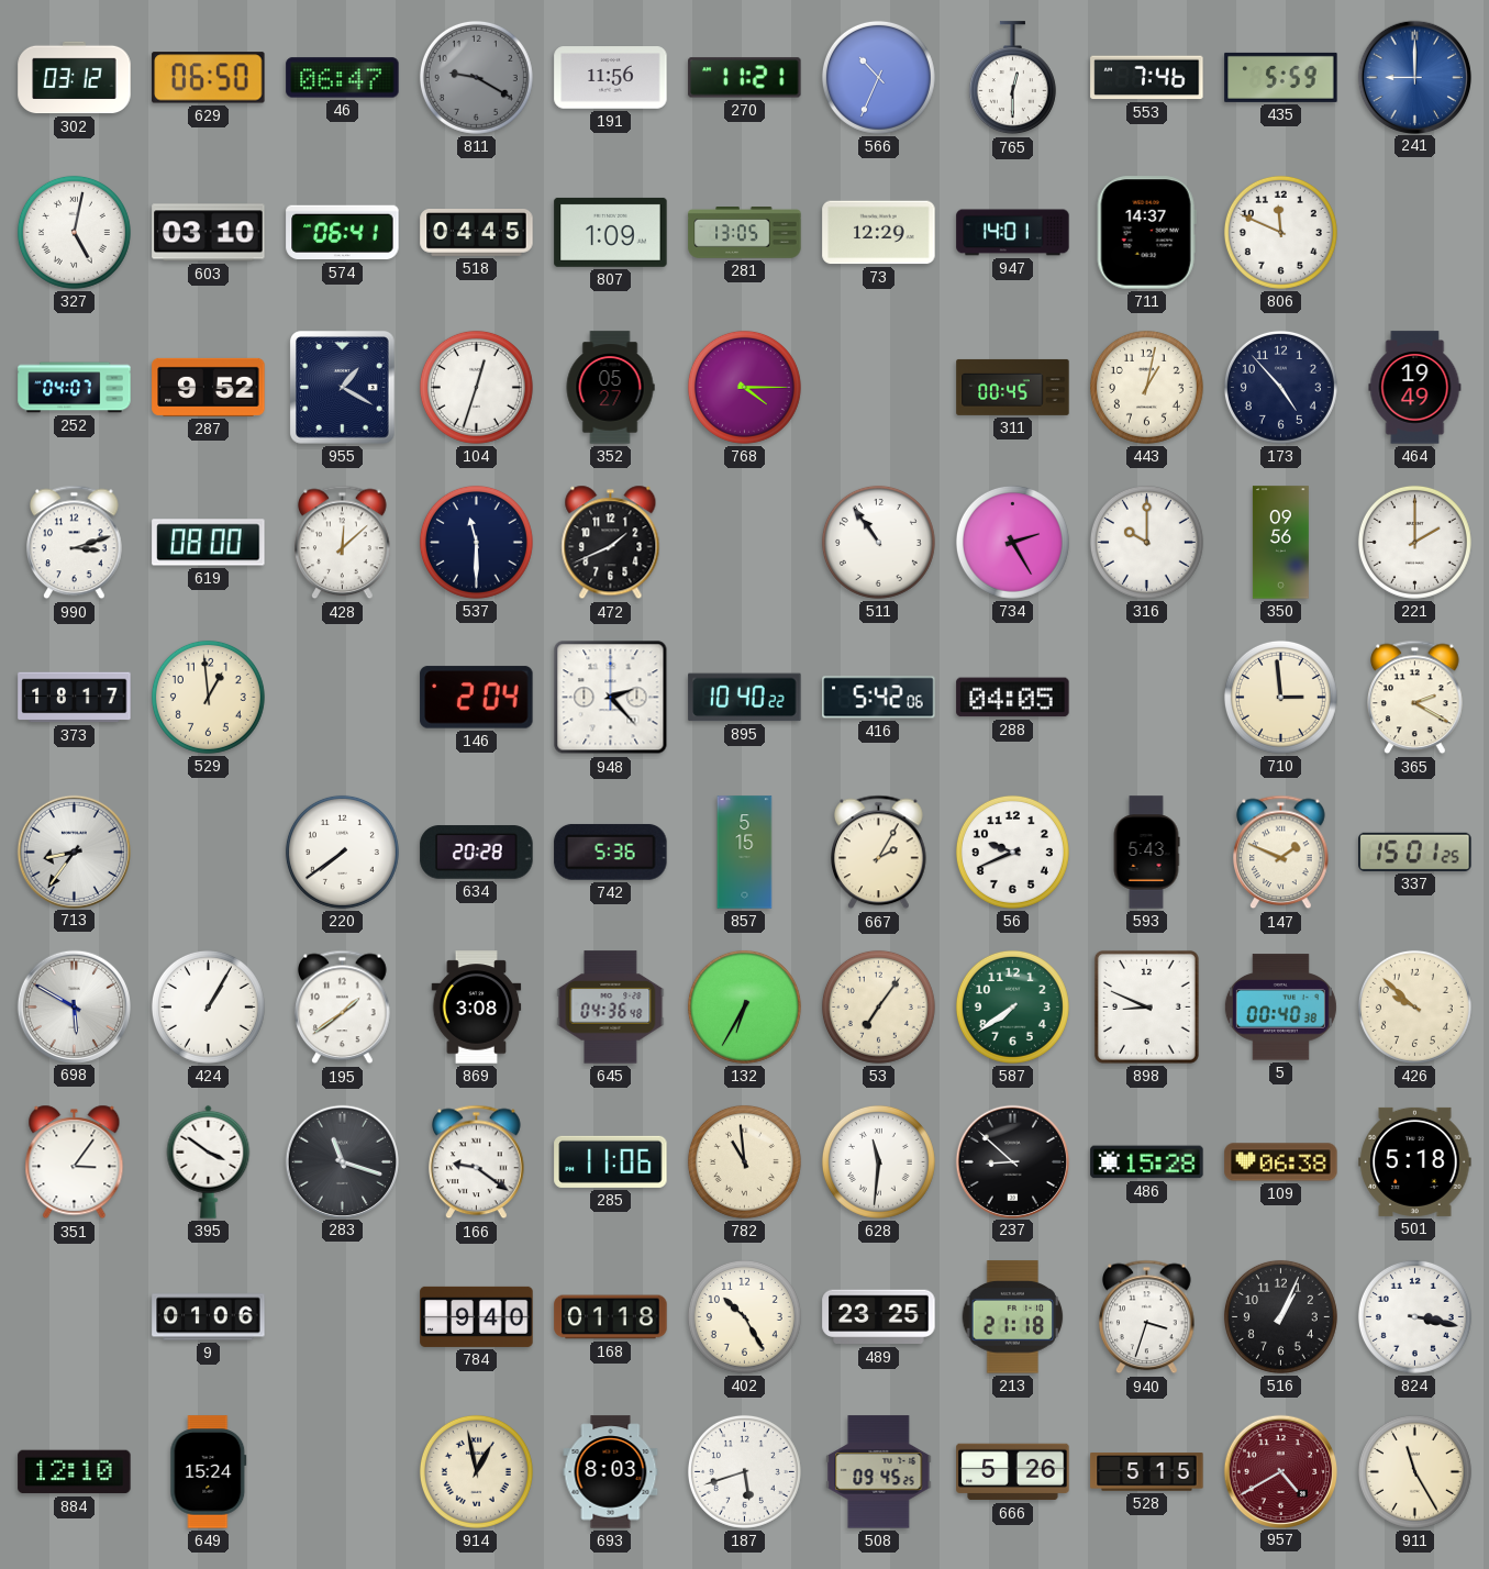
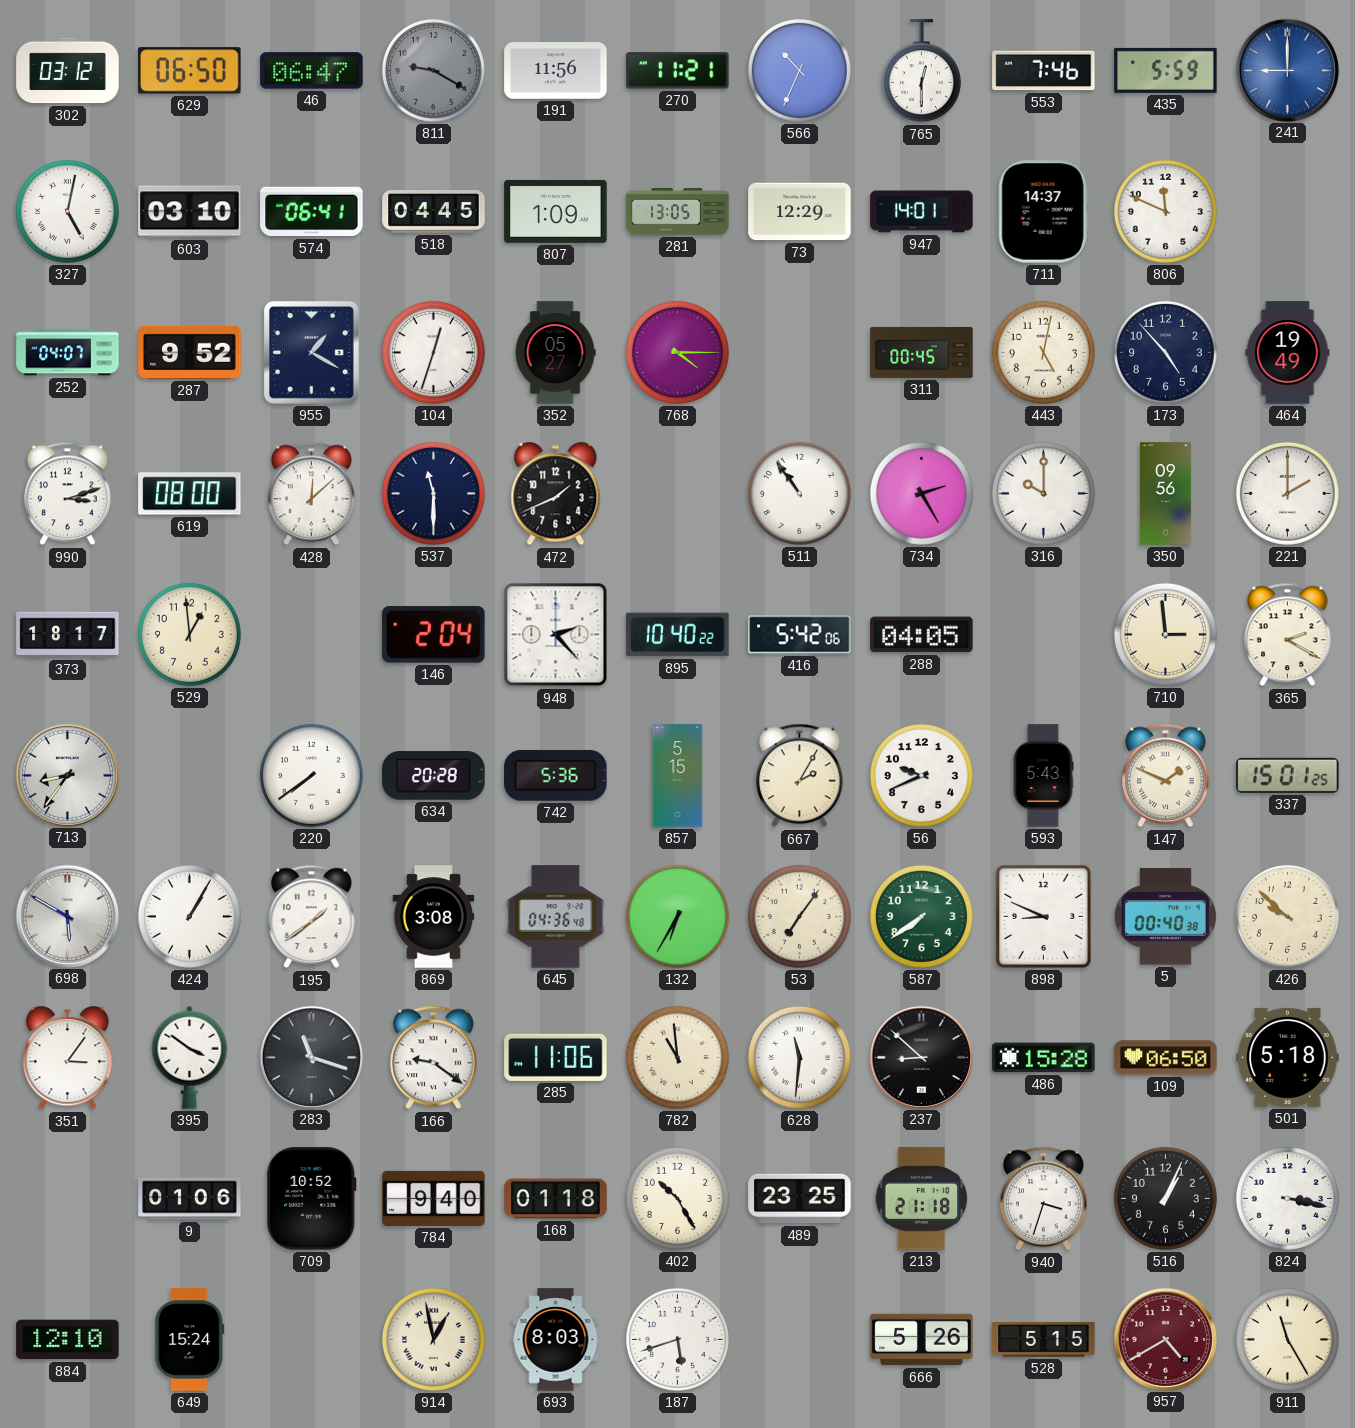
443: 1:02 -> 5:02 (1043, 352)
109: 06:38 -> 06:50 (1166, 1058)
709: none -> 10:52 (312, 1199)
508: 09:45 -> none (879, 1472)
